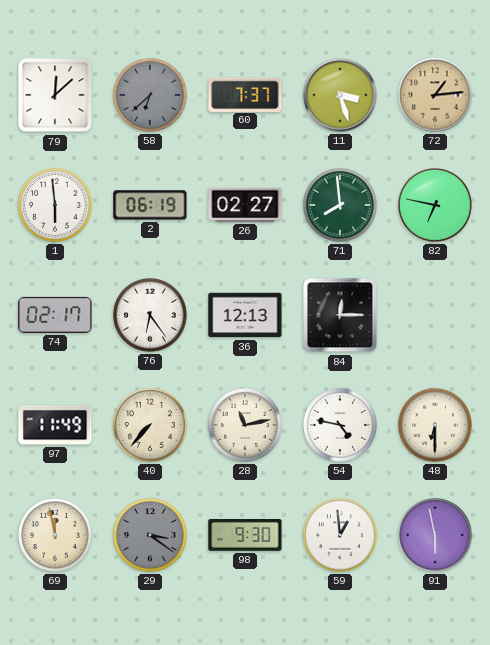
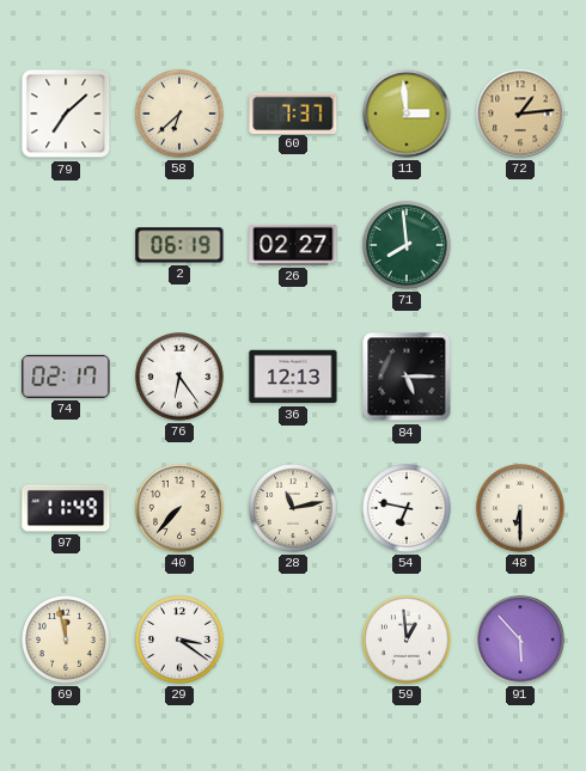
79: 12:08 -> 7:08 (66, 114)
58 dial: grey -> cream (181, 115)
11: 3:27 -> 2:59 (407, 114)
1: 5:59 -> none (56, 206)
82: 6:47 -> none (436, 206)
84: 12:15 -> 5:15 (407, 377)
54: 4:47 -> 6:47 (408, 509)
29 dial: grey -> white (181, 641)
98: 9:30 -> none (245, 536)
91: 5:58 -> 5:53 (520, 640)
